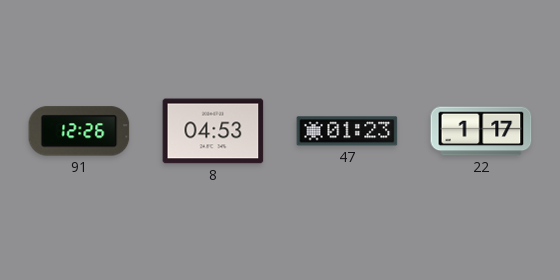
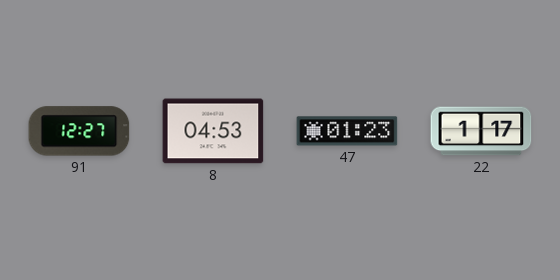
91: 12:26 -> 12:27 (79, 131)
